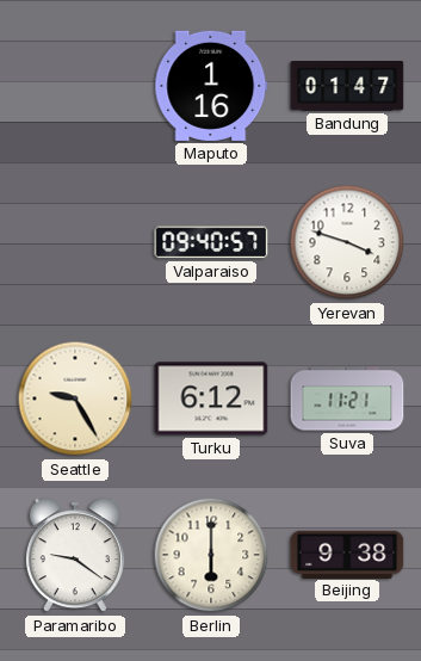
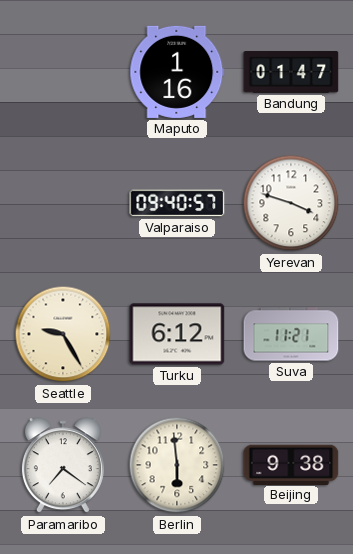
Paramaribo: 9:21 -> 7:21 (63, 466)
Berlin: 6:00 -> 5:59 (177, 465)
